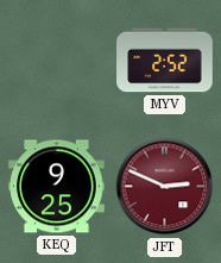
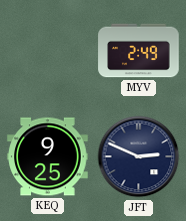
MYV: 2:52 -> 2:49 (139, 51)
JFT dial: burgundy -> navy (139, 157)
